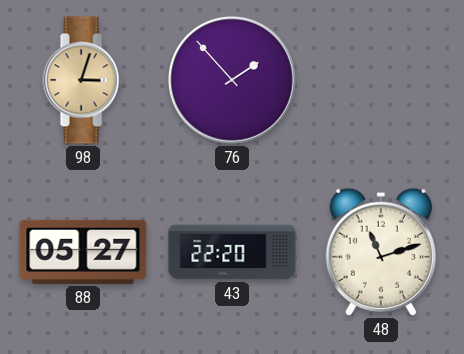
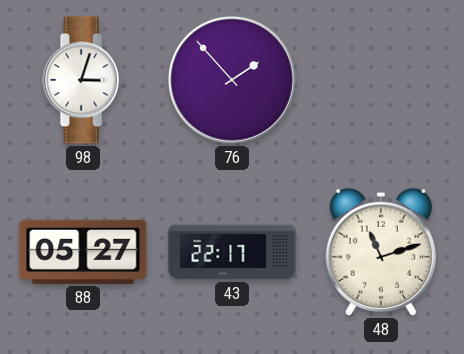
98 dial: champagne -> white (83, 80)
43: 22:20 -> 22:17 (232, 252)
